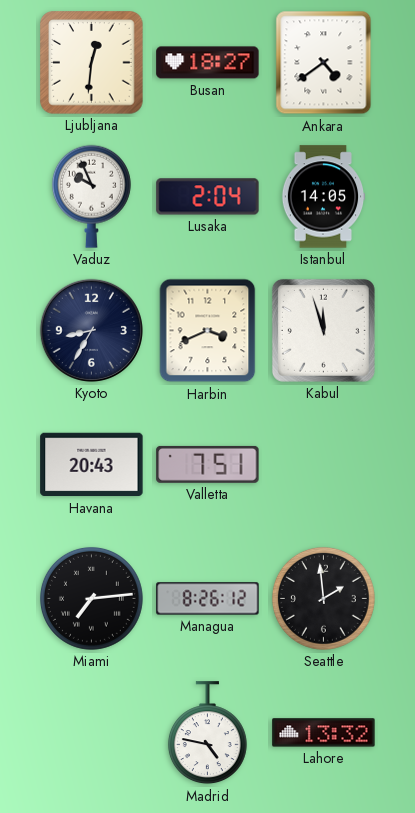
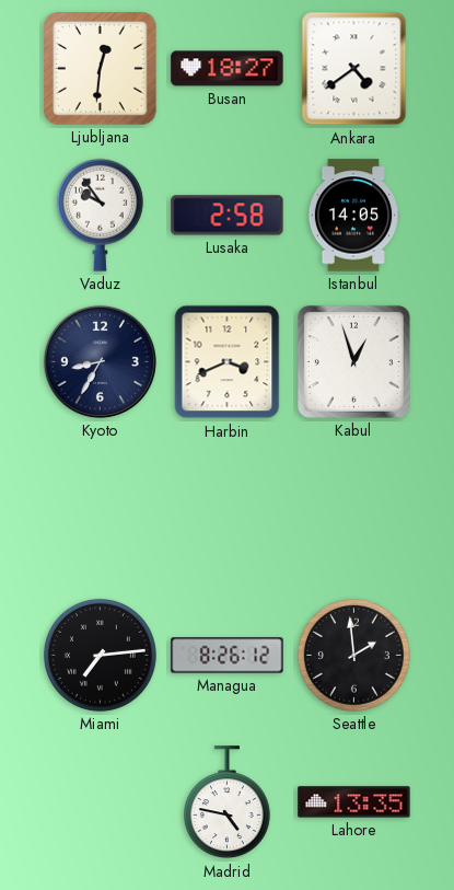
Vaduz: 9:56 -> 9:54 (100, 215)
Lusaka: 2:04 -> 2:58 (228, 216)
Kabul: 11:57 -> 12:57 (353, 361)
Havana: 20:43 -> none (92, 465)
Valletta: 7:51 -> none (208, 464)
Lahore: 13:32 -> 13:35 (354, 802)
